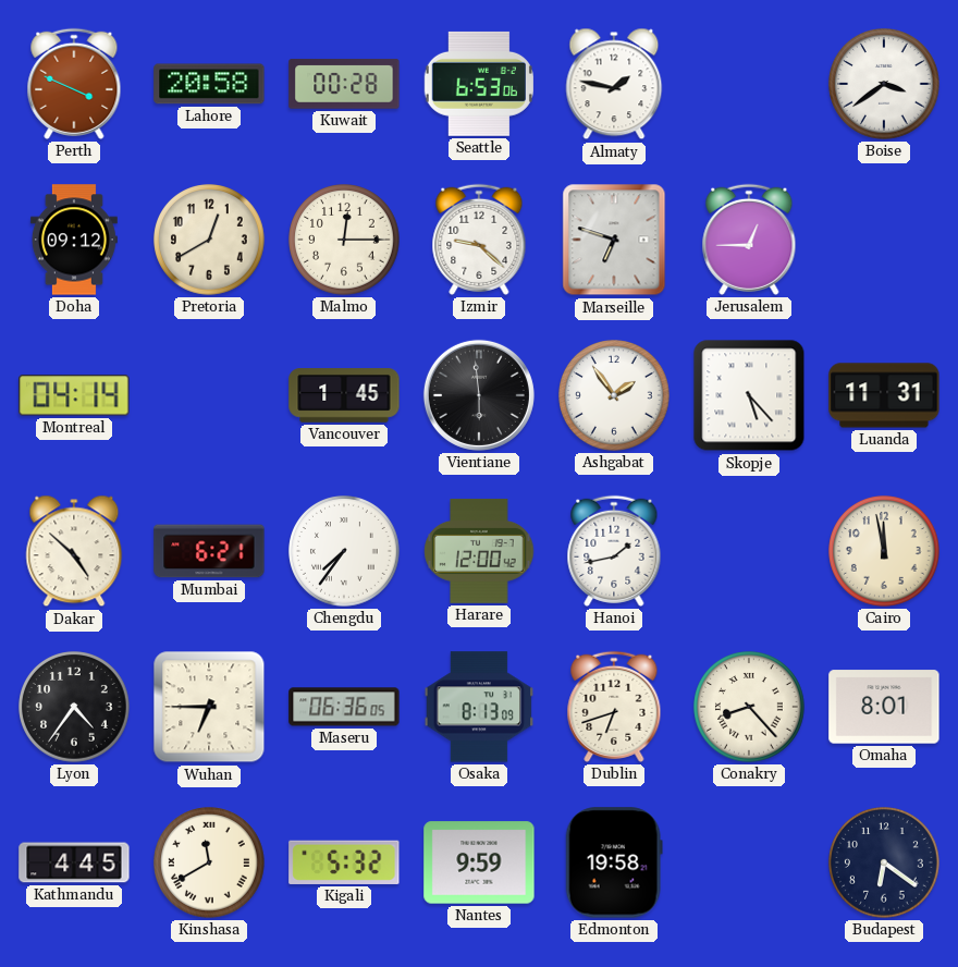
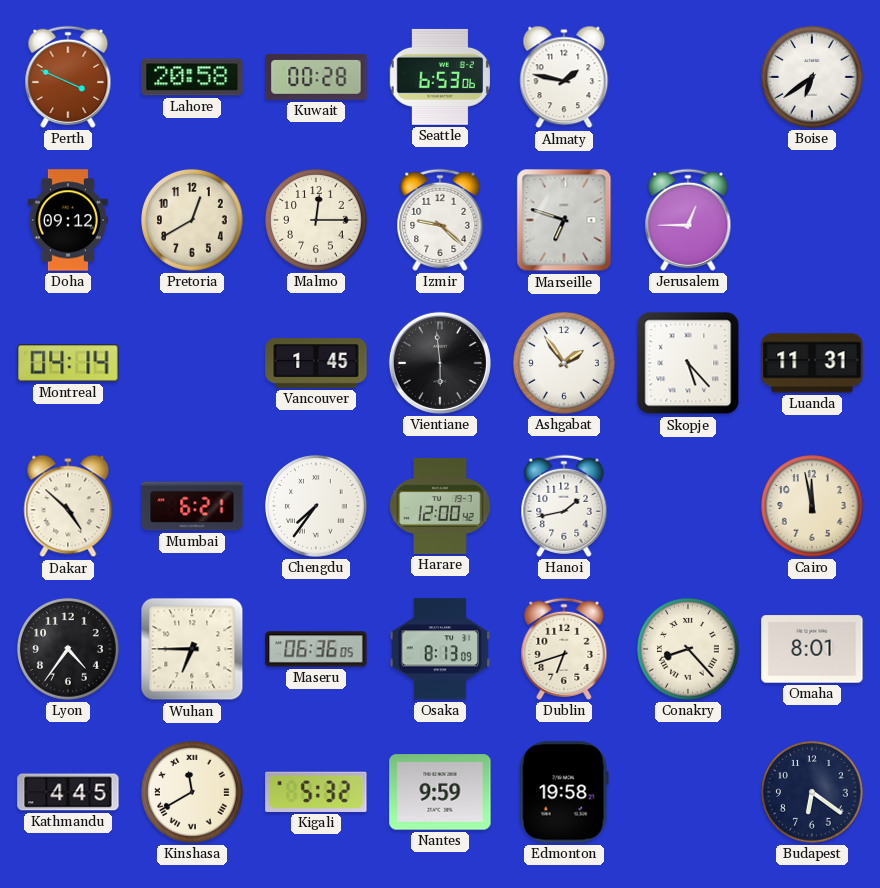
Boise: 3:39 -> 6:39 (812, 77)
